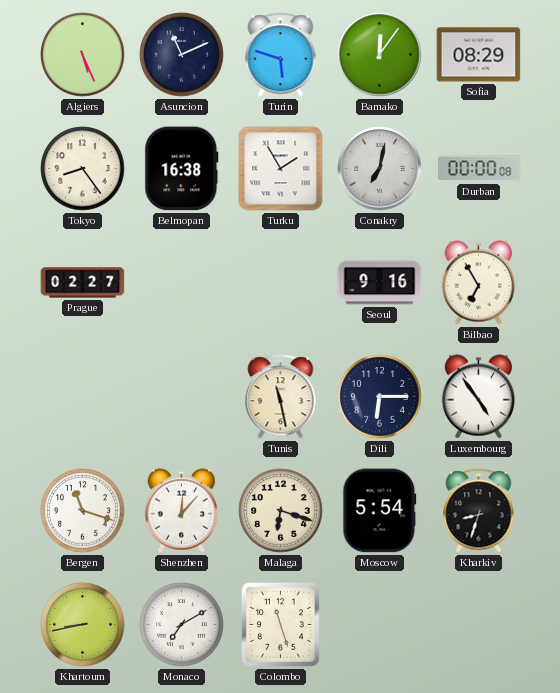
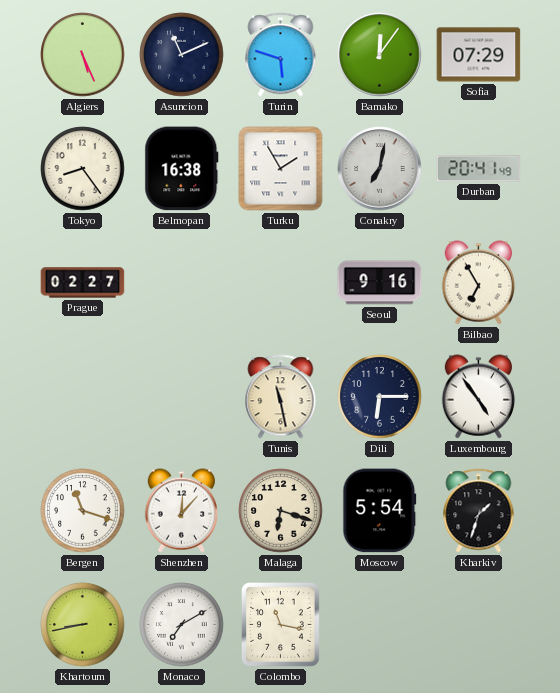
Sofia: 08:29 -> 07:29 (479, 55)
Durban: 00:00 -> 20:41 (479, 169)
Kharkiv: 8:33 -> 1:33 (479, 511)
Colombo: 11:27 -> 11:17 (281, 625)
